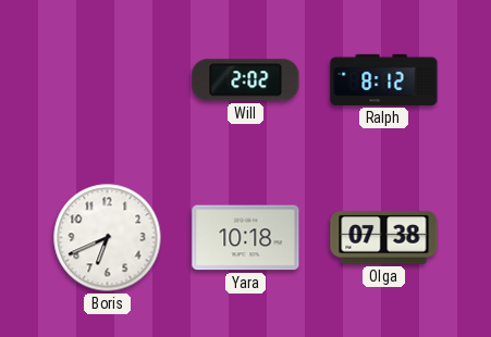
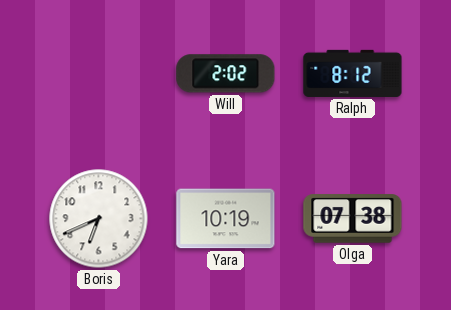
Yara: 10:18 -> 10:19 (226, 219)
